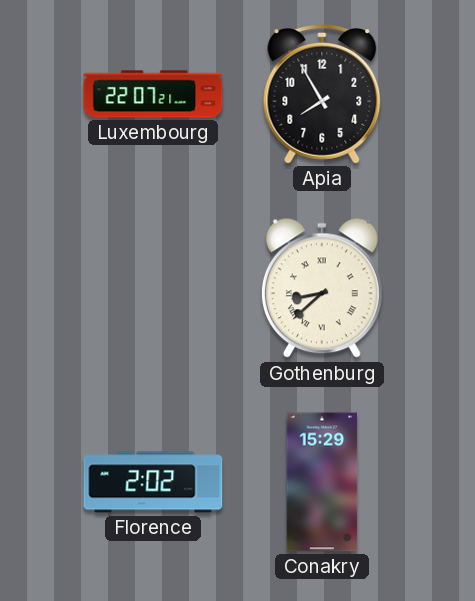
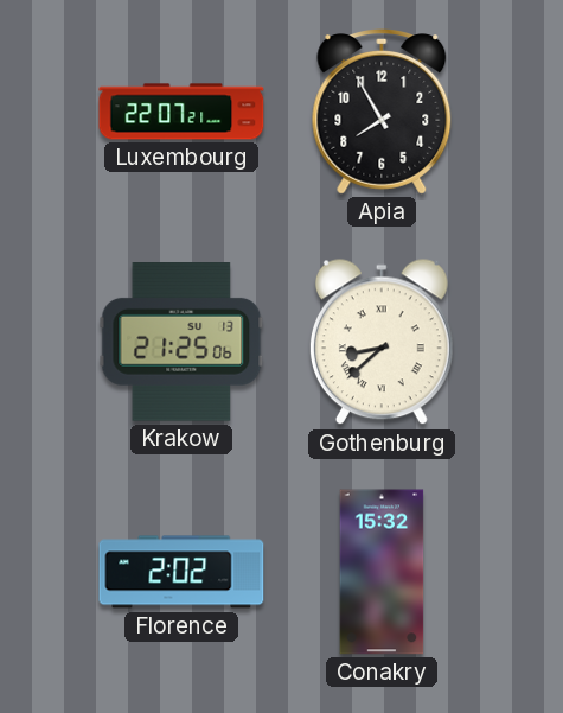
Krakow: none -> 21:25 (181, 343)
Conakry: 15:29 -> 15:32 (382, 572)
